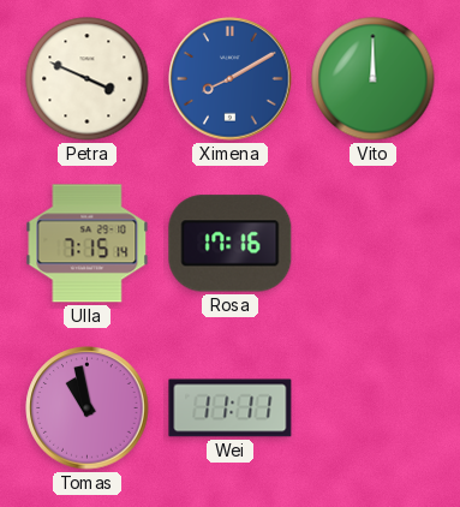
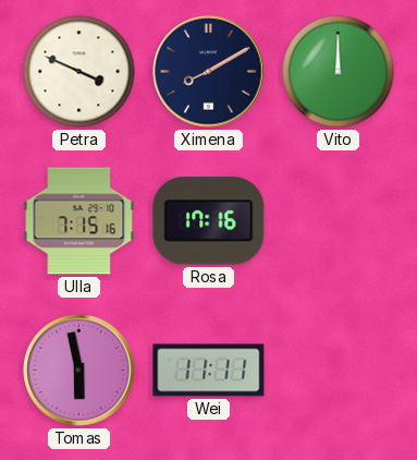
Ximena dial: blue -> navy (209, 72)
Ulla: 7:15:14 -> 7:15:16 (79, 221)
Tomas: 10:58 -> 5:58 (79, 371)
